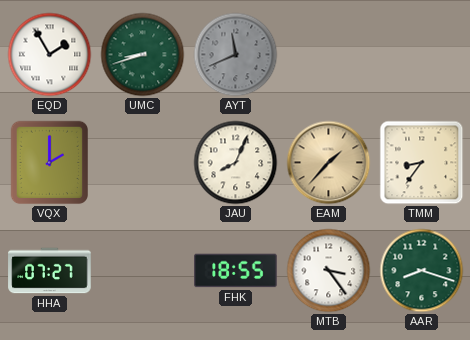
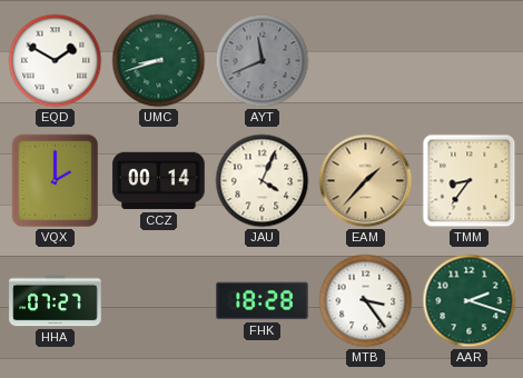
EQD: 1:55 -> 1:50 (56, 61)
CCZ: none -> 00:14 (159, 181)
JAU: 8:04 -> 4:04 (263, 181)
FHK: 18:55 -> 18:28 (263, 301)
AAR: 8:18 -> 2:18 (470, 301)
